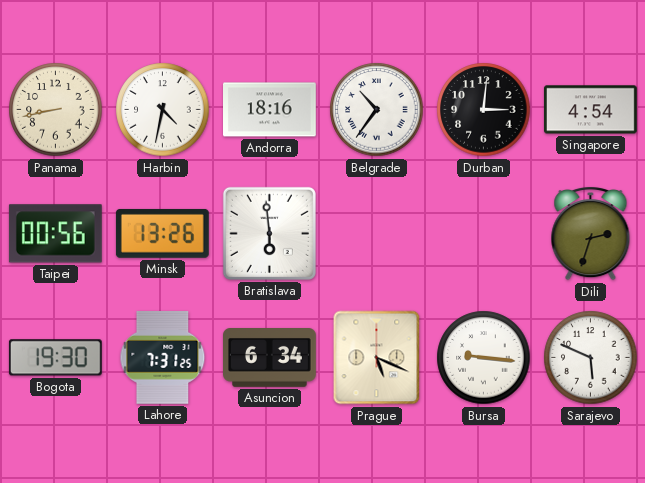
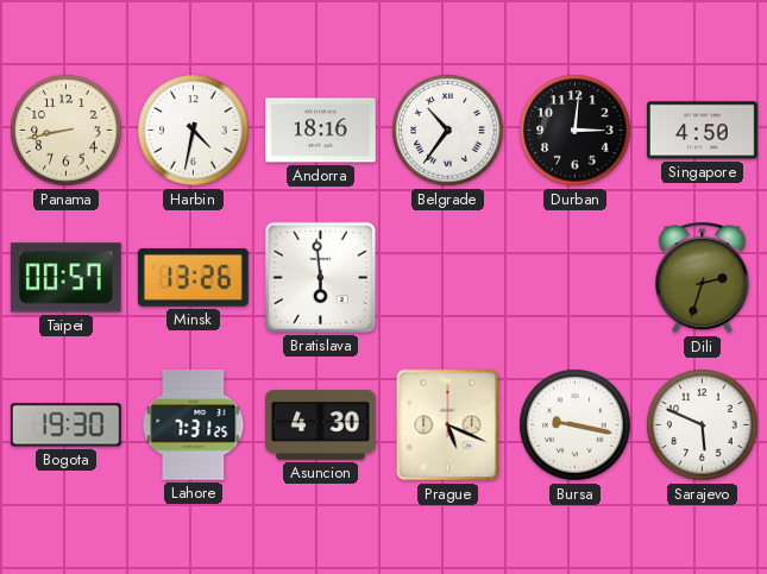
Singapore: 4:54 -> 4:50 (703, 131)
Taipei: 00:56 -> 00:57 (65, 278)
Asuncion: 6:34 -> 4:30 (321, 425)
Bursa: 9:16 -> 9:17 (576, 425)
